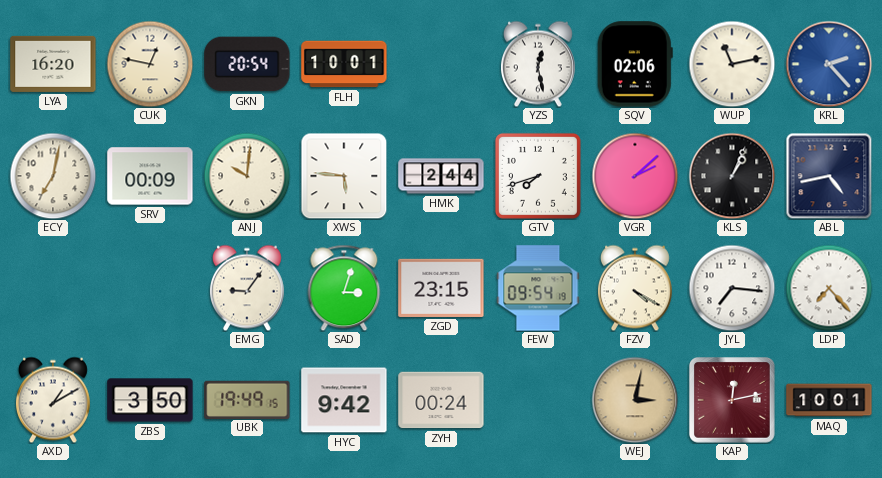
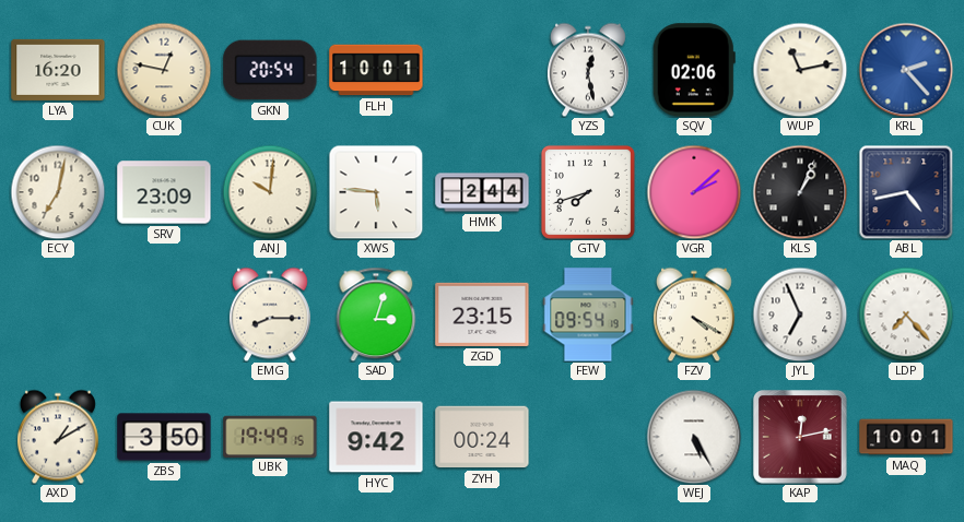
SRV: 00:09 -> 23:09 (164, 192)
EMG: 9:06 -> 8:15 (270, 315)
JYL: 7:16 -> 6:56 (800, 315)
WEJ: 3:02 -> 5:25 (694, 437)
WEJ dial: champagne -> white (694, 437)
